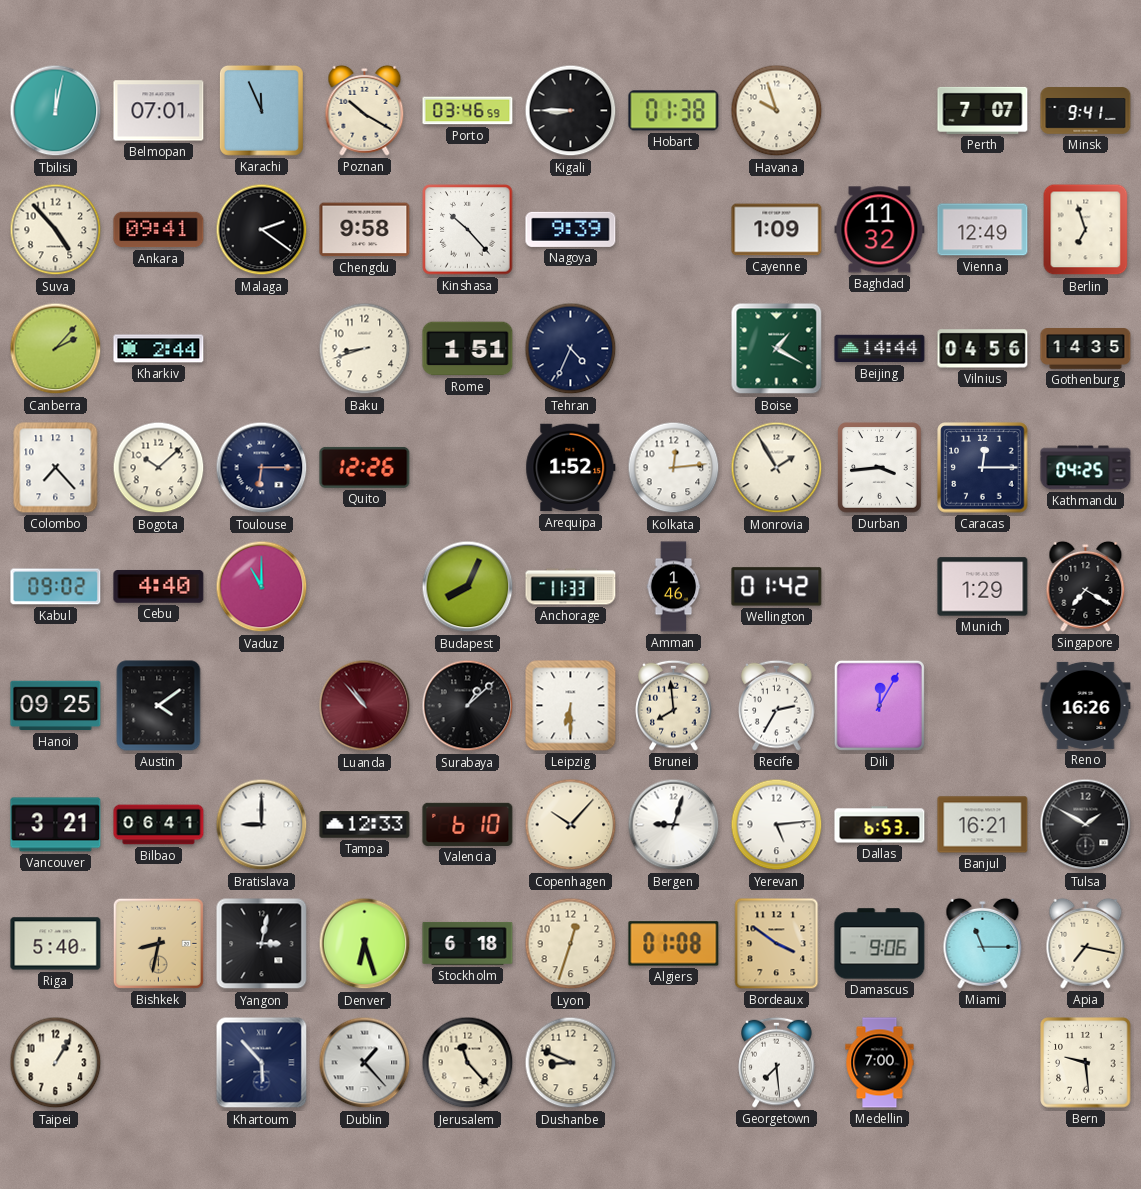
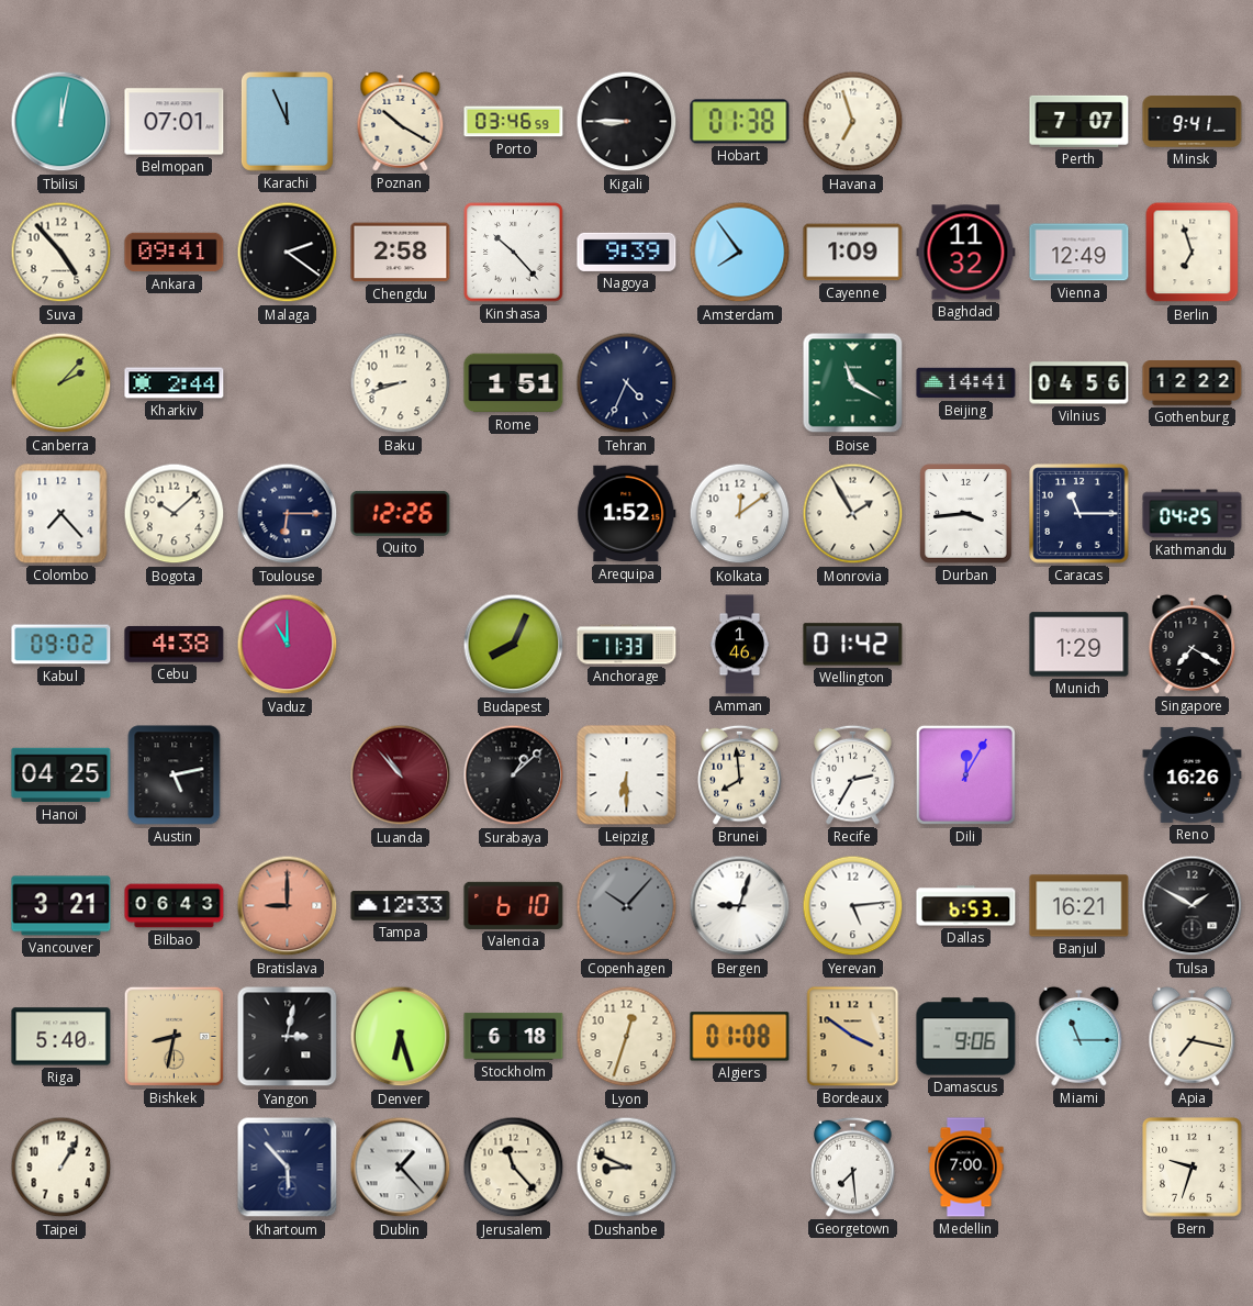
Havana: 9:57 -> 6:57 (853, 122)
Chengdu: 9:58 -> 2:58 (401, 253)
Amsterdam: none -> 7:54 (740, 253)
Boise: 1:20 -> 11:20 (853, 383)
Beijing: 14:44 -> 14:41 (966, 383)
Gothenburg: 14:35 -> 12:22 (1193, 383)
Kolkata: 12:14 -> 12:09 (740, 514)
Caracas: 12:15 -> 11:15 (1079, 514)
Cebu: 4:40 -> 4:38 (175, 644)
Hanoi: 09:25 -> 04:25 (61, 775)
Austin: 4:09 -> 5:13 (175, 775)
Bilbao: 06:41 -> 06:43 (175, 906)
Bratislava dial: white -> salmon (288, 906)
Copenhagen dial: cream -> grey (627, 906)
Bern: 9:29 -> 9:33 (1193, 1168)
